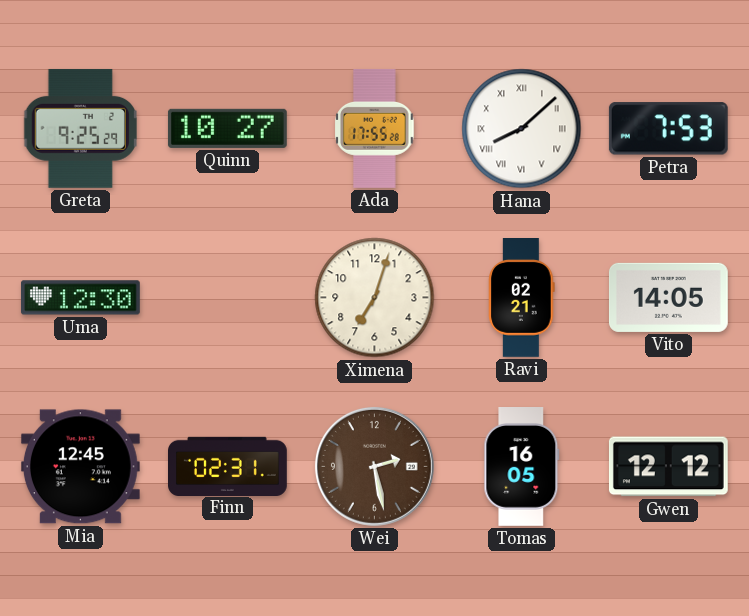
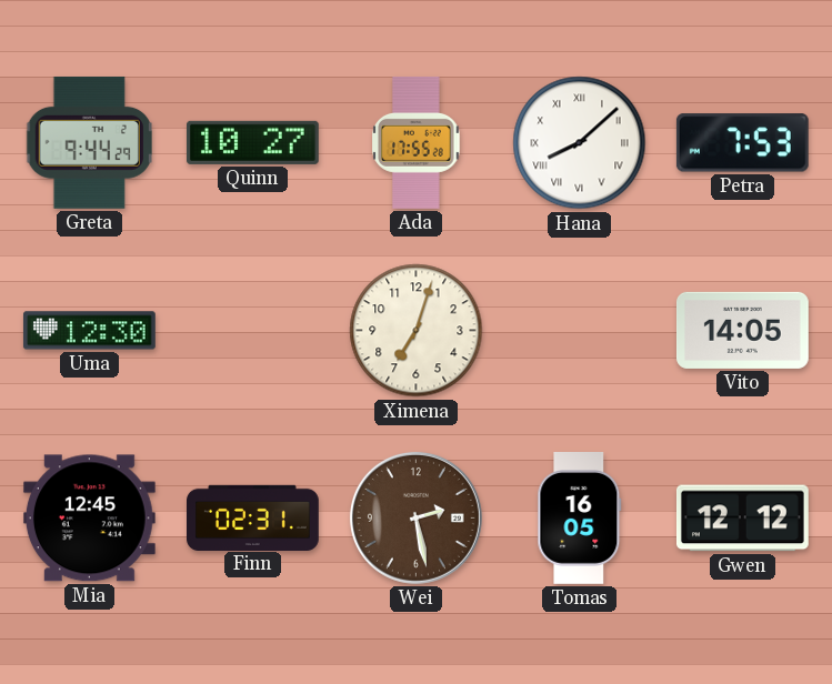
Greta: 9:25 -> 9:44 (89, 142)
Ravi: 02:21 -> none (522, 298)
